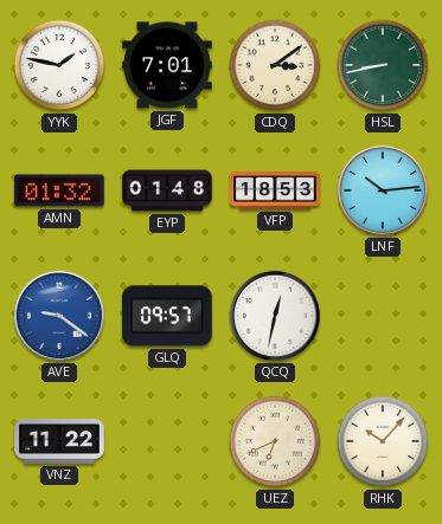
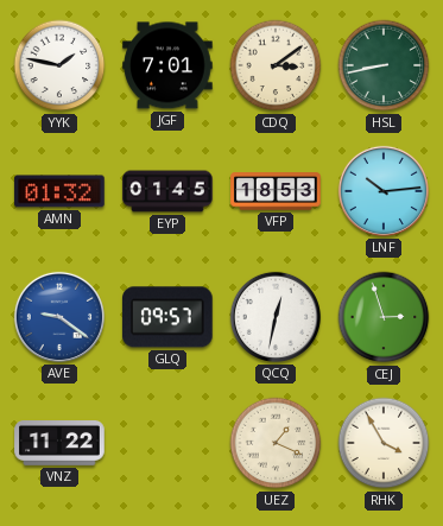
EYP: 01:48 -> 01:45 (167, 191)
CEJ: none -> 2:57 (384, 317)
UEZ: 6:41 -> 1:19 (276, 443)
RHK: 10:07 -> 3:55 (384, 443)
